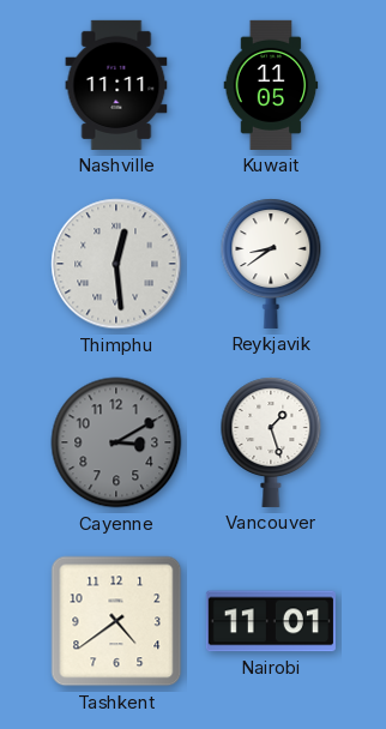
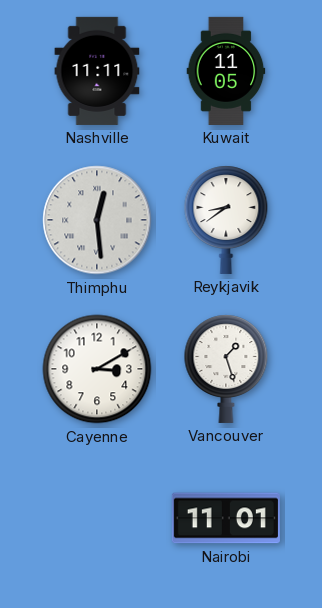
Cayenne dial: grey -> white (97, 369)
Tashkent: 4:39 -> none (116, 621)
